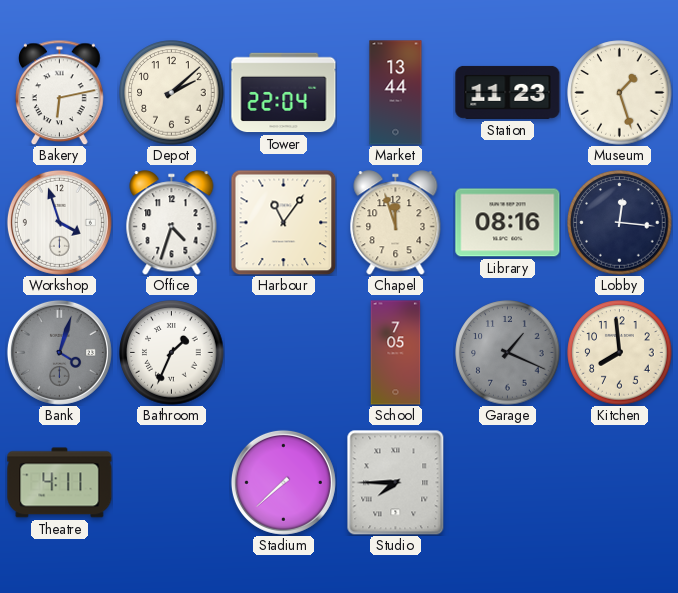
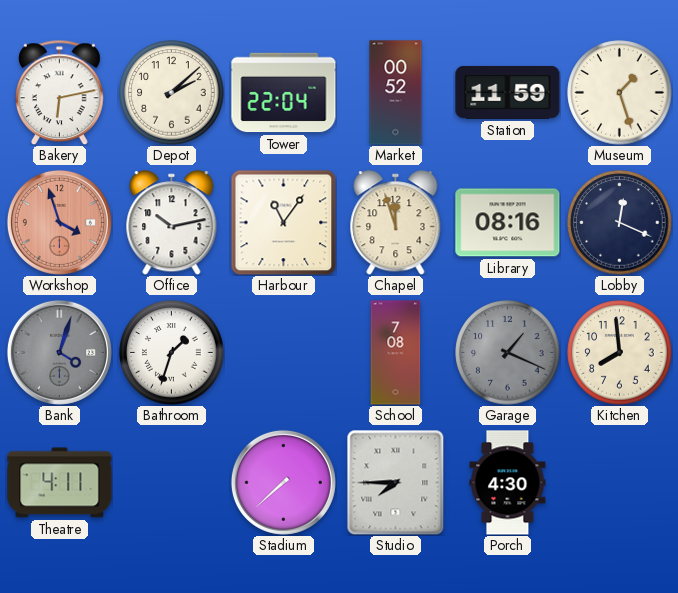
Market: 13:44 -> 00:52 (396, 93)
Station: 11:23 -> 11:59 (508, 92)
Workshop dial: white -> salmon (59, 222)
Office: 4:33 -> 10:13 (172, 223)
Lobby: 12:16 -> 12:19 (620, 223)
Bathroom: 1:34 -> 1:33 (172, 353)
School: 7:05 -> 7:08 (396, 353)
Porch: none -> 4:30 (508, 483)
